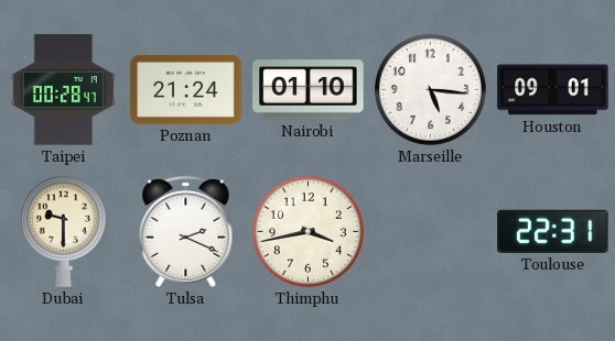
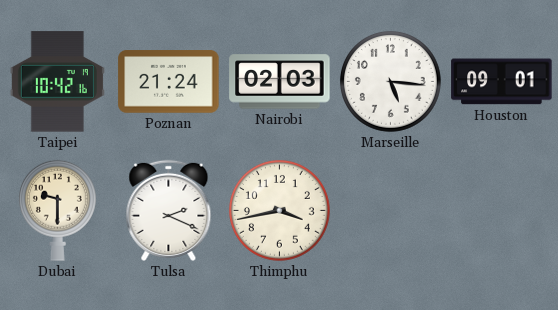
Taipei: 00:28 -> 10:42 (57, 82)
Nairobi: 01:10 -> 02:03 (280, 82)
Toulouse: 22:31 -> none (553, 231)
